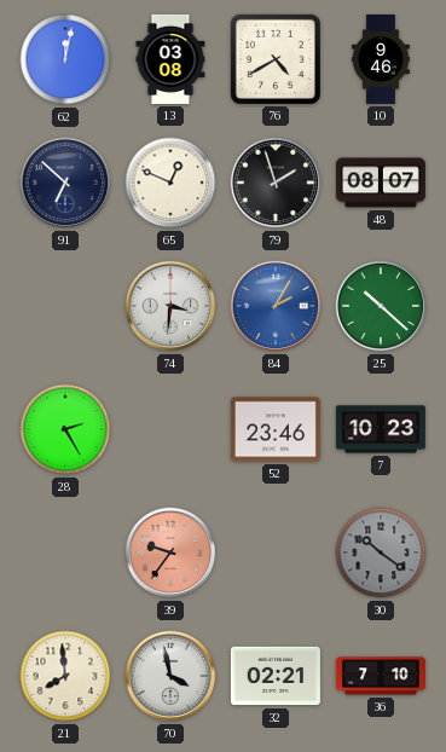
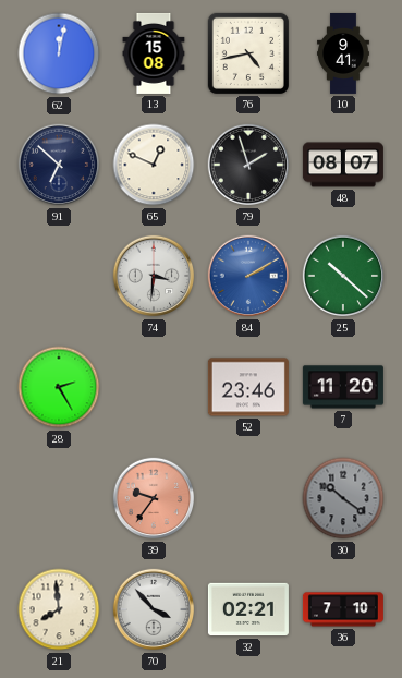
13: 03:08 -> 15:08 (154, 53)
76: 4:40 -> 4:43 (248, 53)
10: 9:46 -> 9:41 (344, 53)
84: 2:05 -> 2:10 (248, 276)
7: 10:23 -> 11:20 (343, 387)
70: 3:58 -> 3:53 (154, 609)
